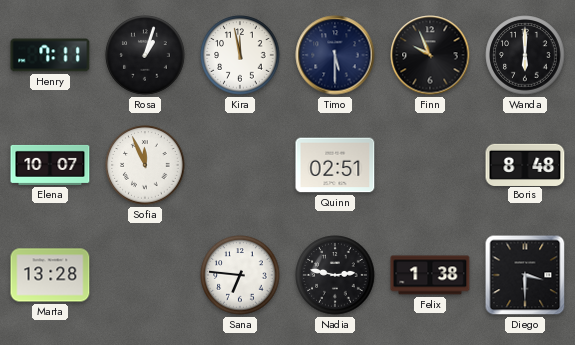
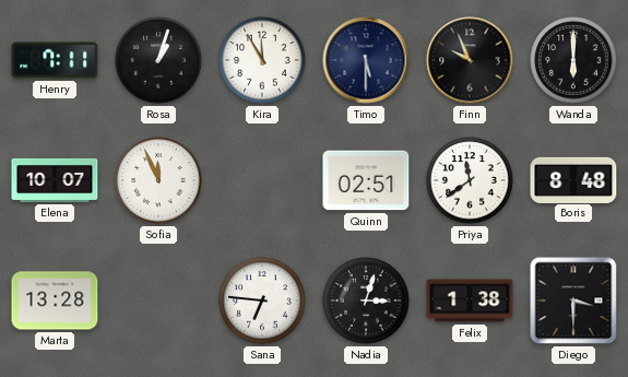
Kira: 11:58 -> 11:55 (262, 60)
Priya: none -> 11:39 (470, 180)
Nadia: 2:47 -> 3:03 (366, 301)
